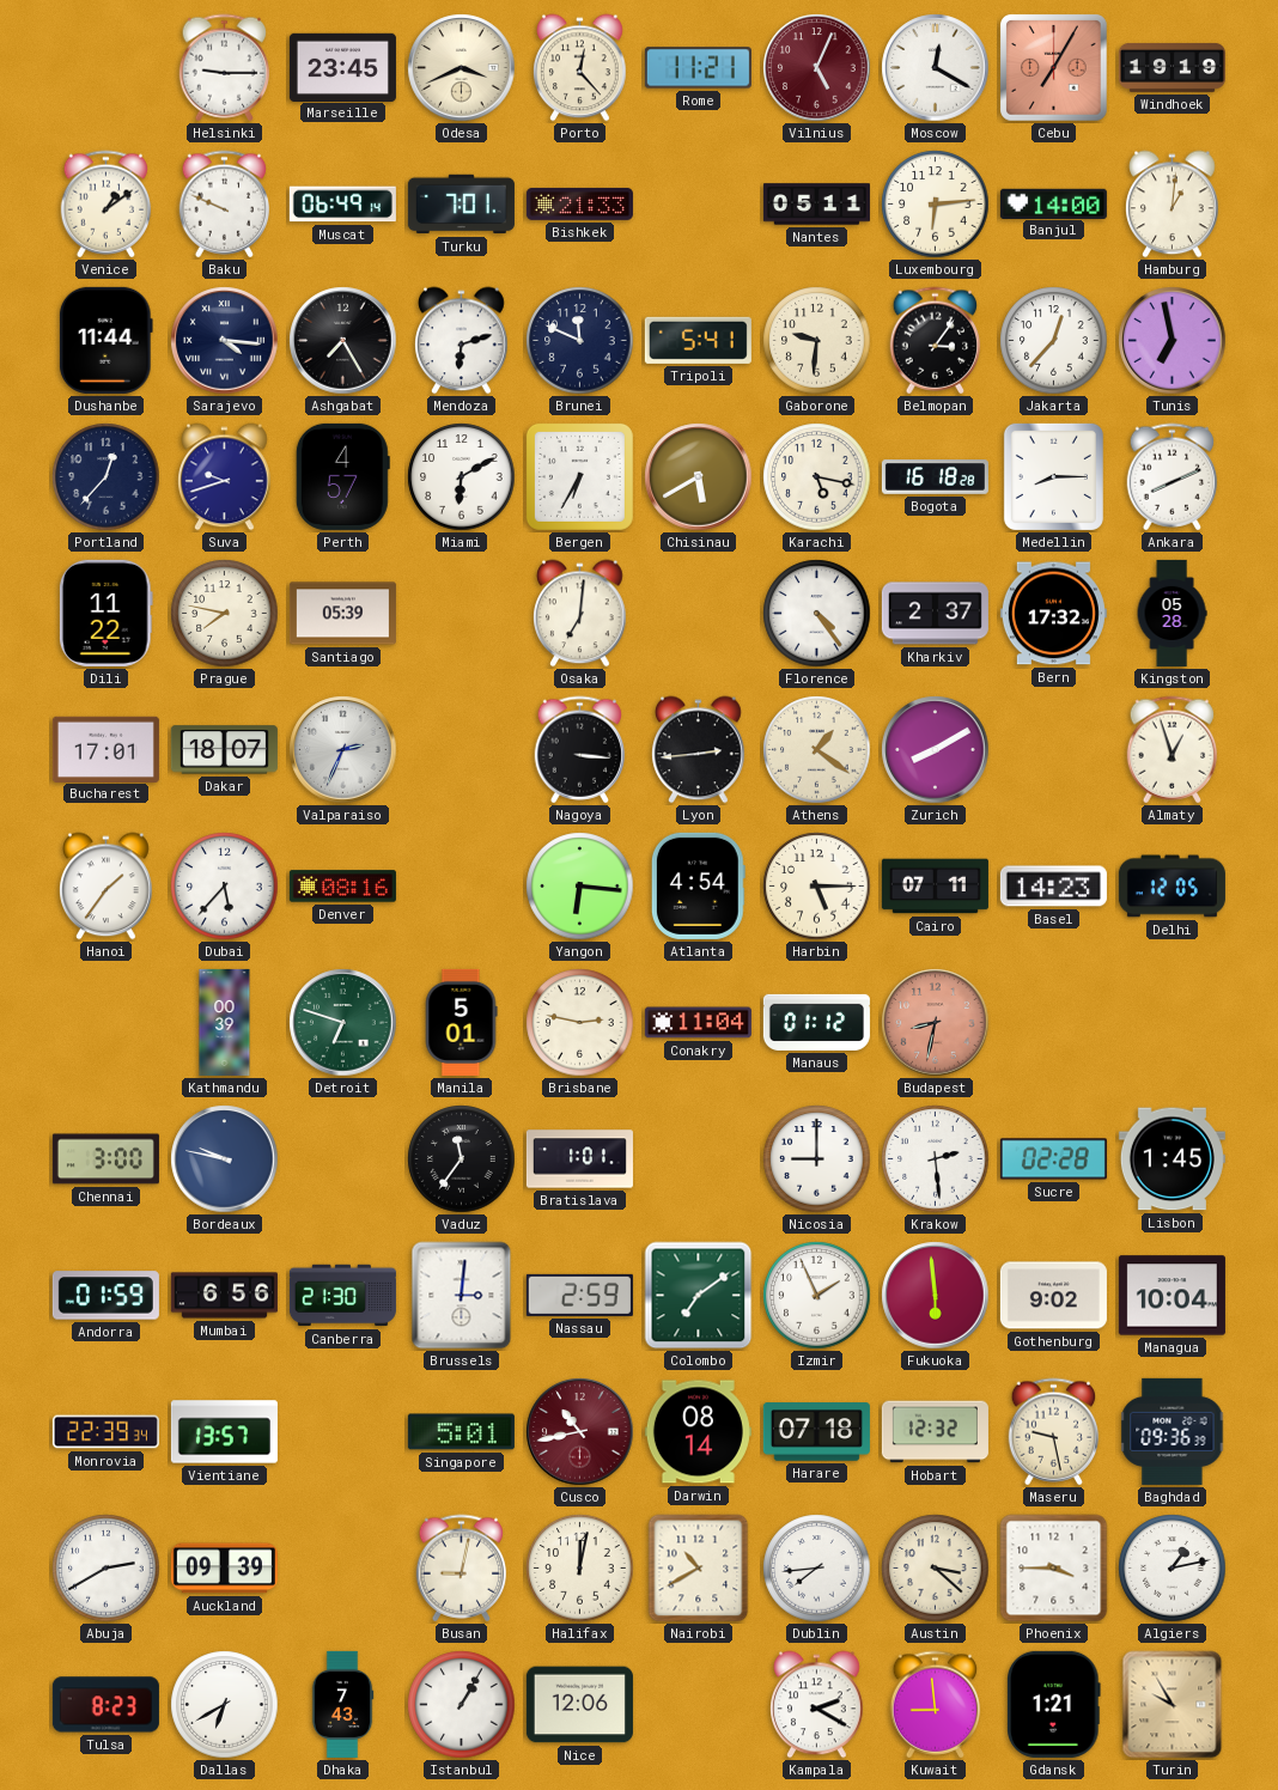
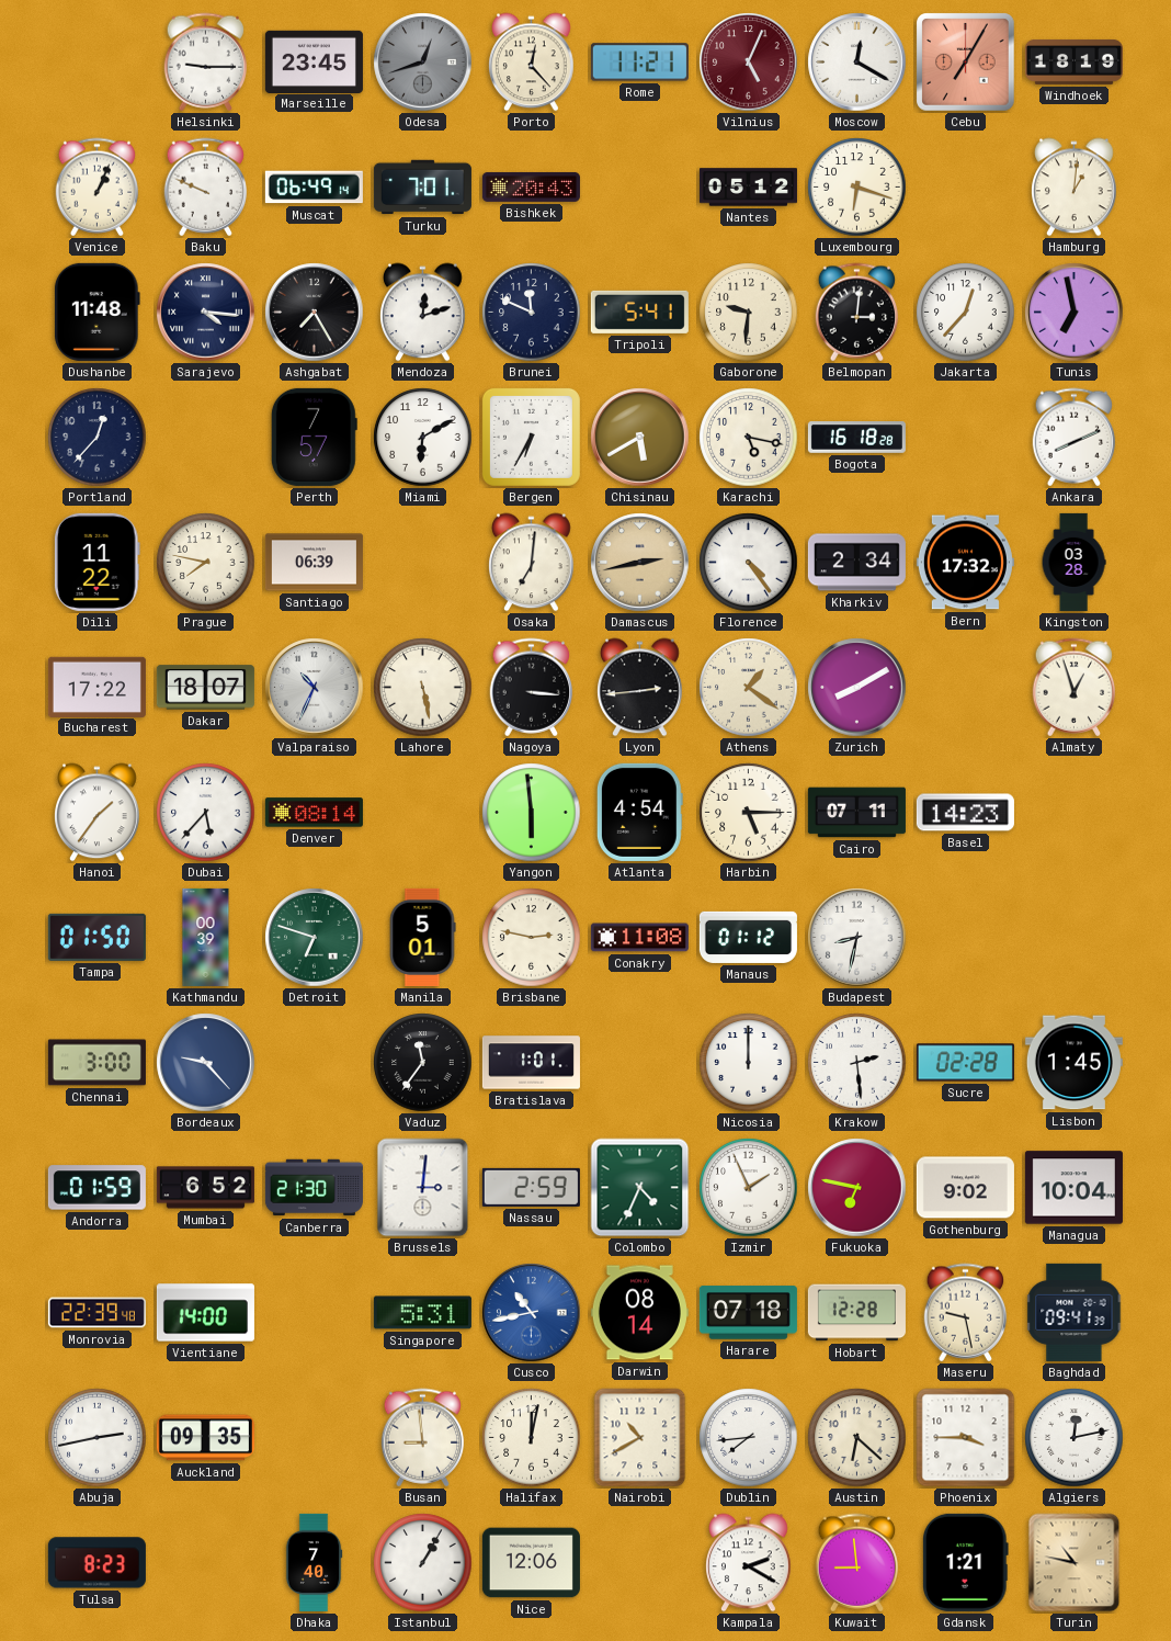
Odesa: 3:41 -> 12:42 (423, 63)
Odesa dial: cream -> grey (423, 63)
Windhoek: 19:19 -> 18:19 (1073, 61)
Venice: 1:09 -> 1:04 (98, 188)
Bishkek: 21:33 -> 20:43 (531, 186)
Nantes: 05:11 -> 05:12 (748, 188)
Luxembourg: 6:14 -> 6:18 (857, 188)
Banjul: 14:00 -> none (1053, 203)
Dushanbe: 11:44 -> 11:48 (96, 312)
Mendoza: 6:12 -> 12:12 (423, 313)
Belmopan: 3:06 -> 3:01 (857, 313)
Suva: 9:42 -> none (225, 477)
Perth: 4:57 -> 7:57 (314, 437)
Medellin: 8:15 -> none (1053, 476)
Santiago: 05:39 -> 06:39 (314, 563)
Damascus: none -> 2:43 (640, 563)
Kharkiv: 2:37 -> 2:34 (856, 563)
Kingston: 05:28 -> 03:28 (1073, 562)
Bucharest: 17:01 -> 17:22 (96, 687)
Valparaiso: 2:34 -> 10:34 (315, 688)
Lahore: none -> 5:28 (423, 688)
Denver: 08:16 -> 08:14 (314, 813)
Yangon: 6:16 -> 5:59 (532, 813)
Delhi: 12:05 -> none (1171, 887)
Tampa: none -> 01:50 (96, 937)
Conakry: 11:04 -> 11:08 (639, 938)
Budapest dial: salmon -> white (857, 938)
Bordeaux: 9:47 -> 9:23 (206, 1063)
Nicosia: 9:00 -> 12:00 (749, 1063)
Mumbai: 6:56 -> 6:52 (205, 1188)
Colombo: 7:09 -> 4:34 (640, 1188)
Fukuoka: 5:59 -> 6:47 (857, 1188)
Monrovia: 22:39:34 -> 22:39:48 (96, 1313)
Vientiane: 13:57 -> 14:00 (205, 1313)
Singapore: 5:01 -> 5:31 (422, 1313)
Cusco dial: burgundy -> blue (532, 1313)
Hobart: 12:32 -> 12:28 (856, 1313)
Baghdad: 09:36 -> 09:41 (1075, 1312)
Abuja: 2:40 -> 2:43 (98, 1438)
Auckland: 09:39 -> 09:35 (205, 1438)
Busan: 9:02 -> 8:59 (423, 1438)
Austin: 3:22 -> 6:22 (857, 1438)
Algiers: 1:13 -> 12:13 (1075, 1438)
Dallas: 6:40 -> none (225, 1705)
Dhaka: 7:43 -> 7:40 (314, 1562)
Turin: 9:55 -> 10:47 (1075, 1563)
